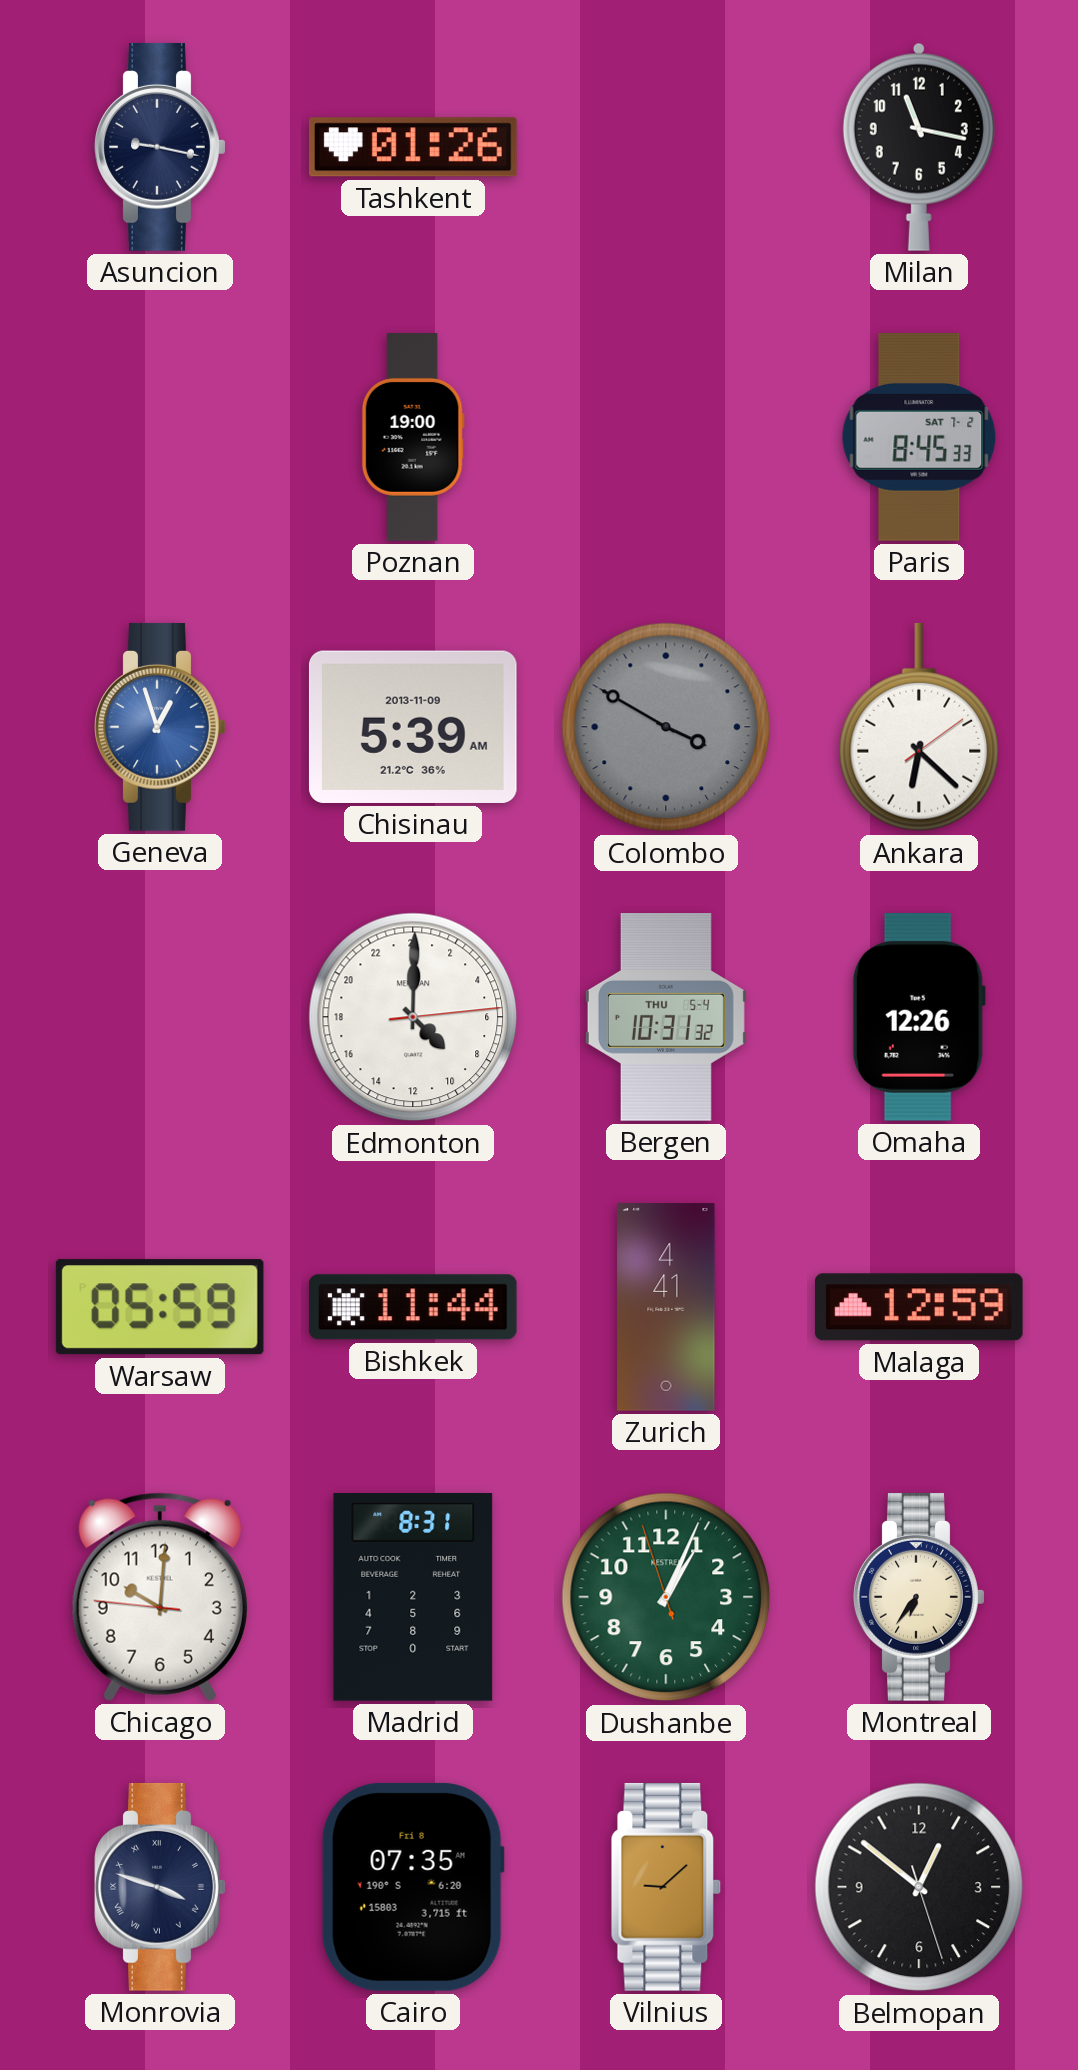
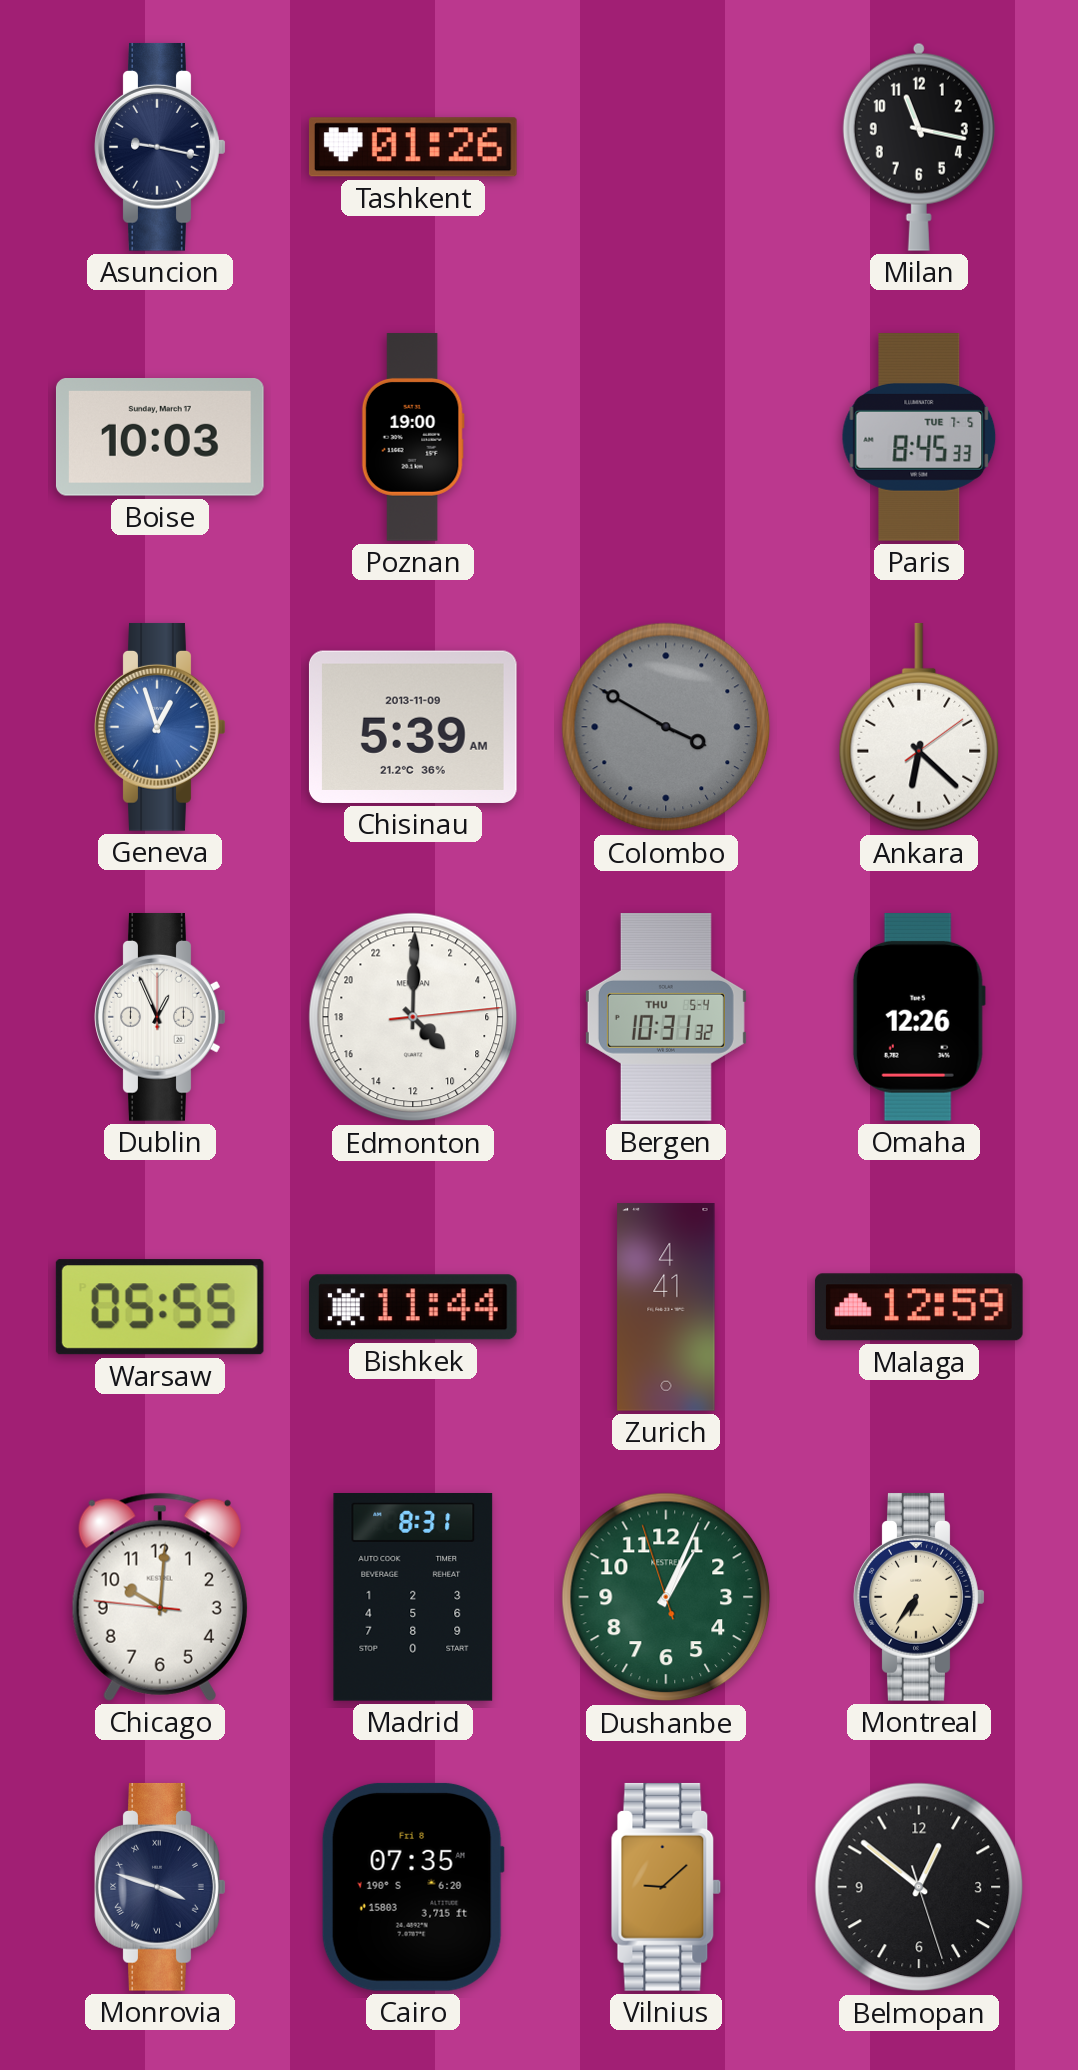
Boise: none -> 10:03 (160, 438)
Paris date: SAT 7-2 -> TUE 7-5 (919, 438)
Dublin: none -> 12:56 (160, 1017)
Warsaw: 05:59 -> 05:55 (160, 1307)
